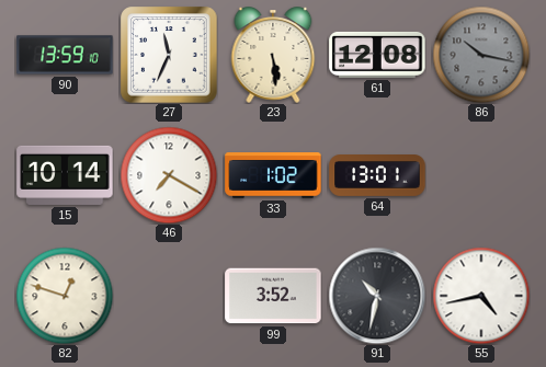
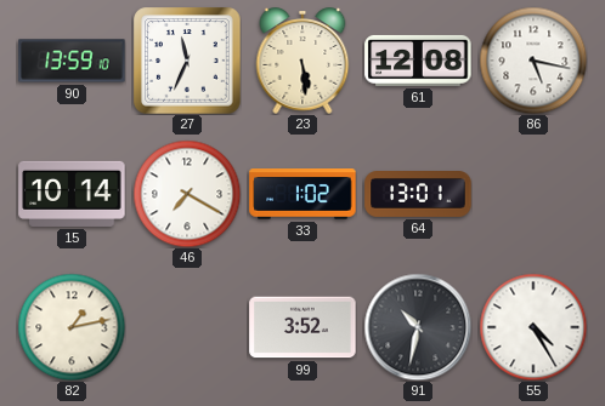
86: 10:17 -> 5:17 (533, 61)
86 dial: grey -> white (533, 61)
82: 12:48 -> 1:13 (72, 327)
55: 4:43 -> 4:25 (533, 327)
